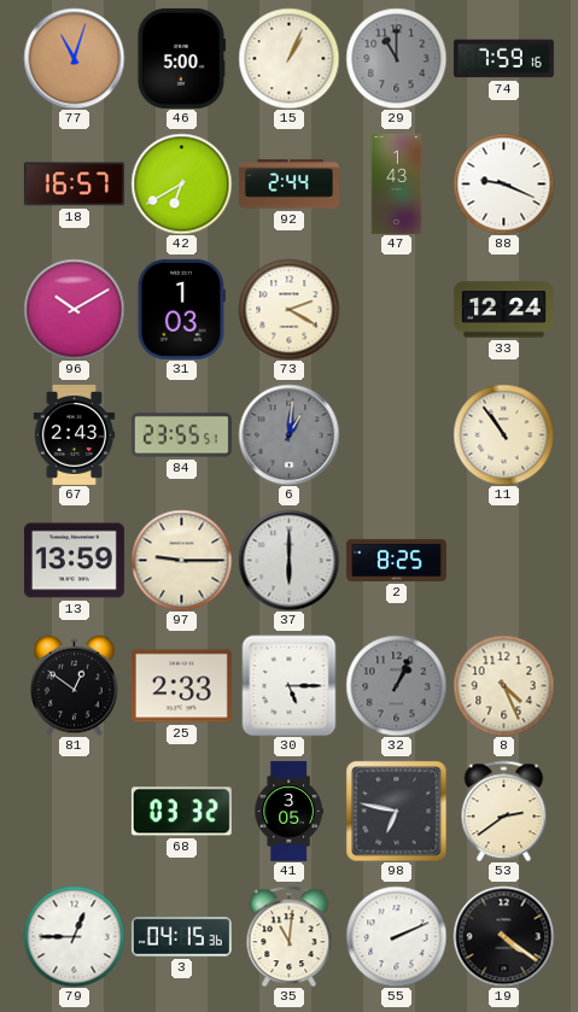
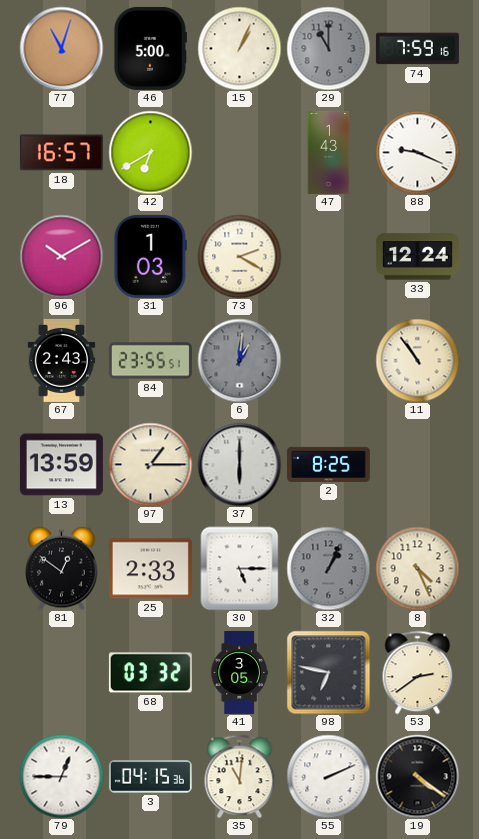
92: 2:44 -> none (288, 185)
97: 9:15 -> 1:15 (150, 464)
